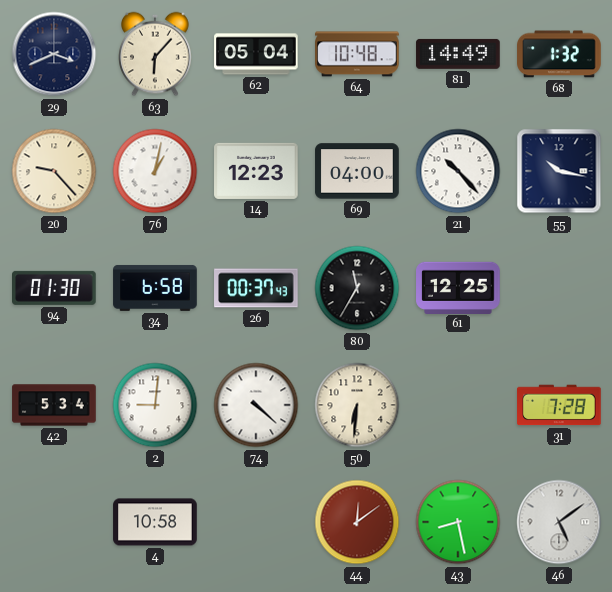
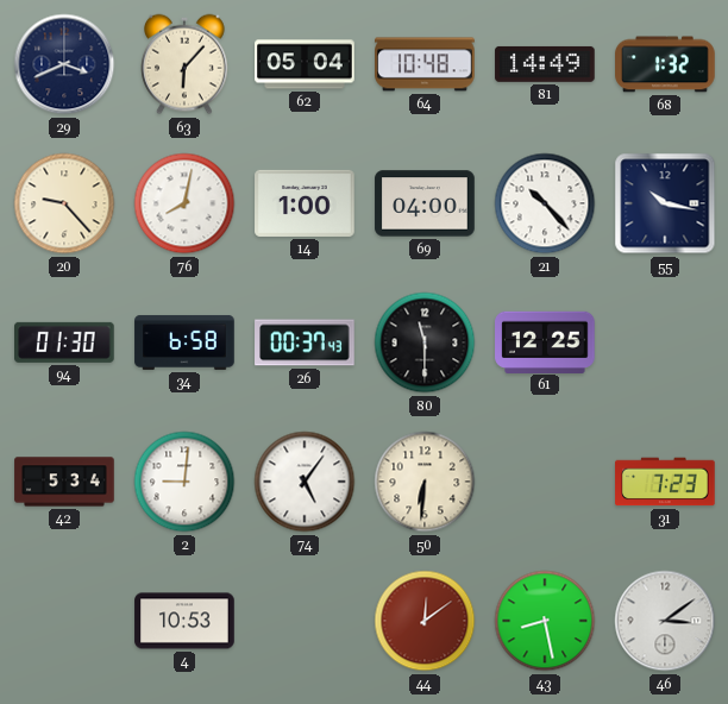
76: 1:02 -> 8:02 (184, 203)
14: 12:23 -> 1:00 (305, 203)
80: 11:35 -> 11:30 (425, 342)
74: 4:22 -> 5:06 (305, 482)
31: 7:28 -> 7:23 (665, 482)
4: 10:58 -> 10:53 (184, 621)
46: 5:09 -> 3:09 (665, 621)
